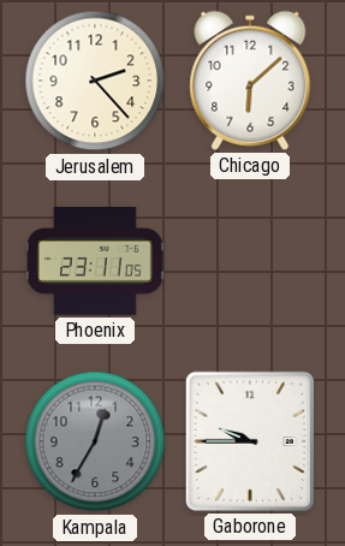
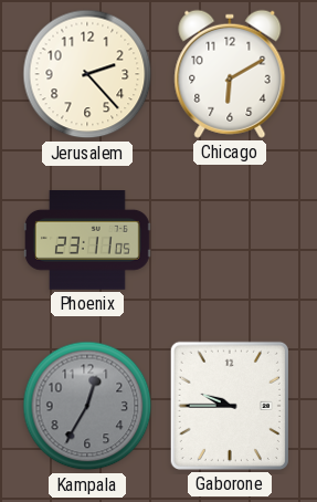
Chicago: 6:08 -> 6:10 (230, 74)
